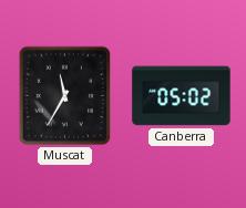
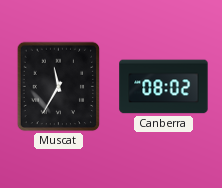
Canberra: 05:02 -> 08:02 (164, 87)
